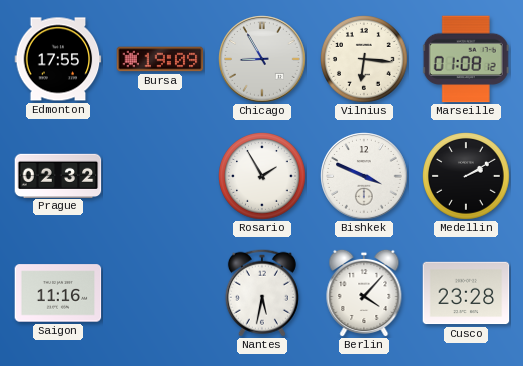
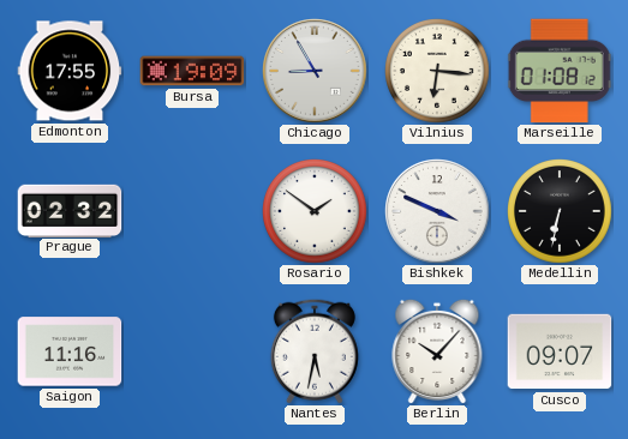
Rosario: 1:55 -> 1:51 (316, 212)
Medellin: 2:10 -> 6:32 (561, 212)
Berlin: 4:07 -> 10:07 (437, 351)
Cusco: 23:28 -> 09:07 (560, 351)
